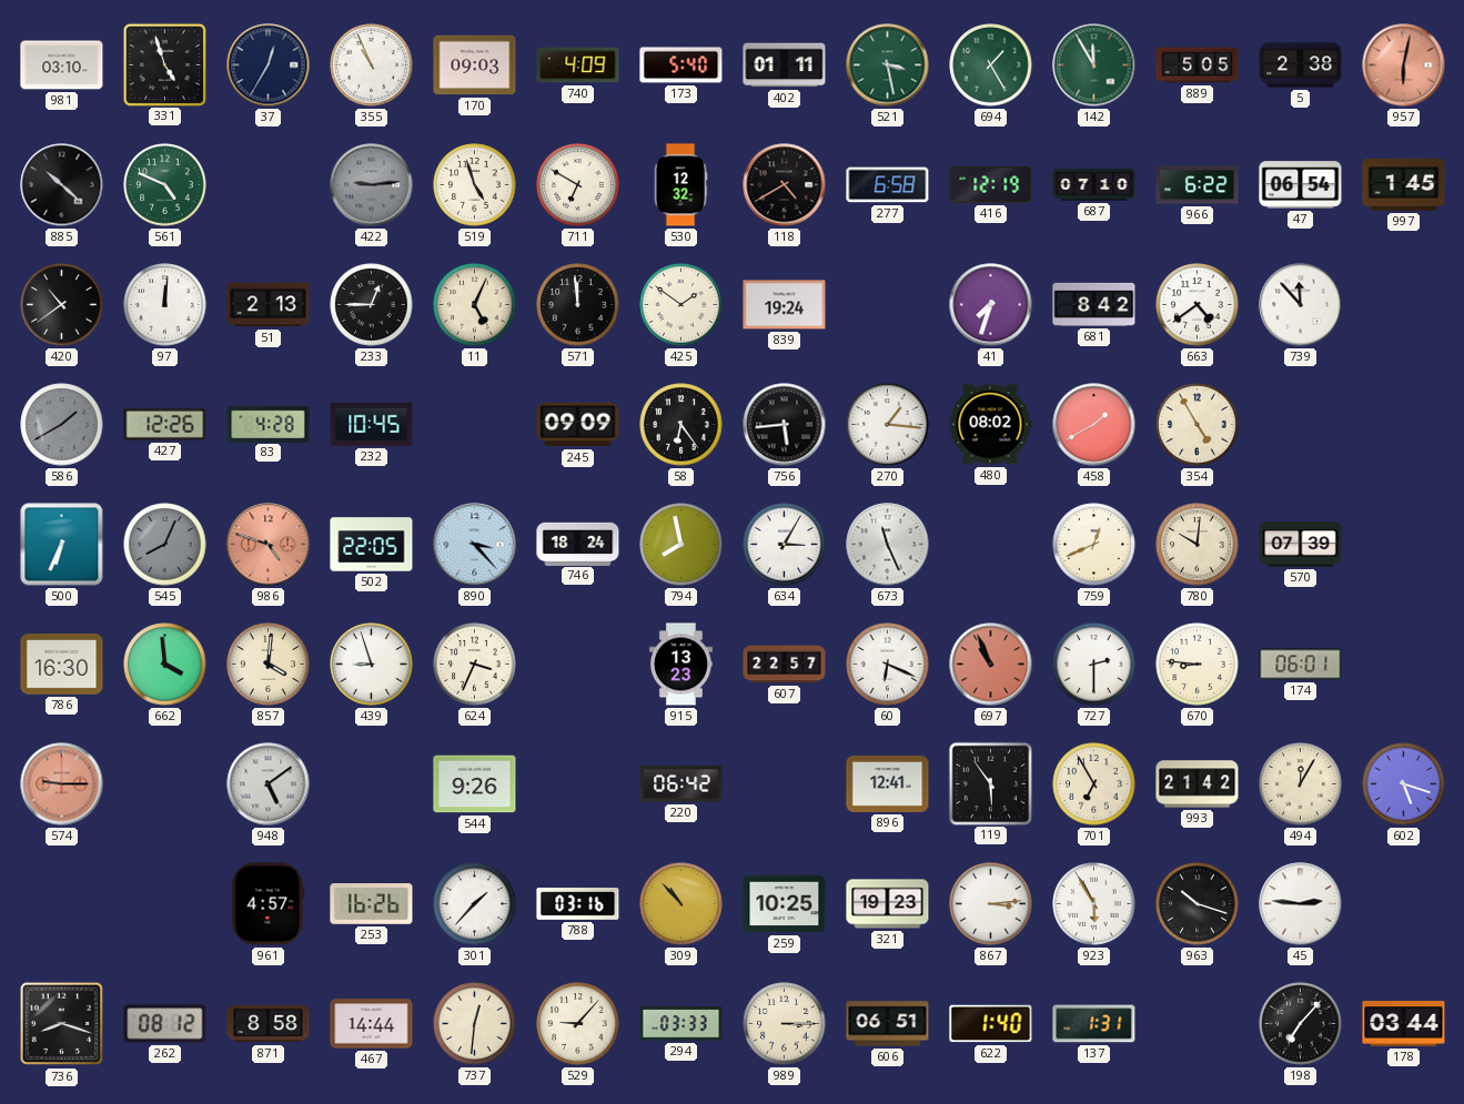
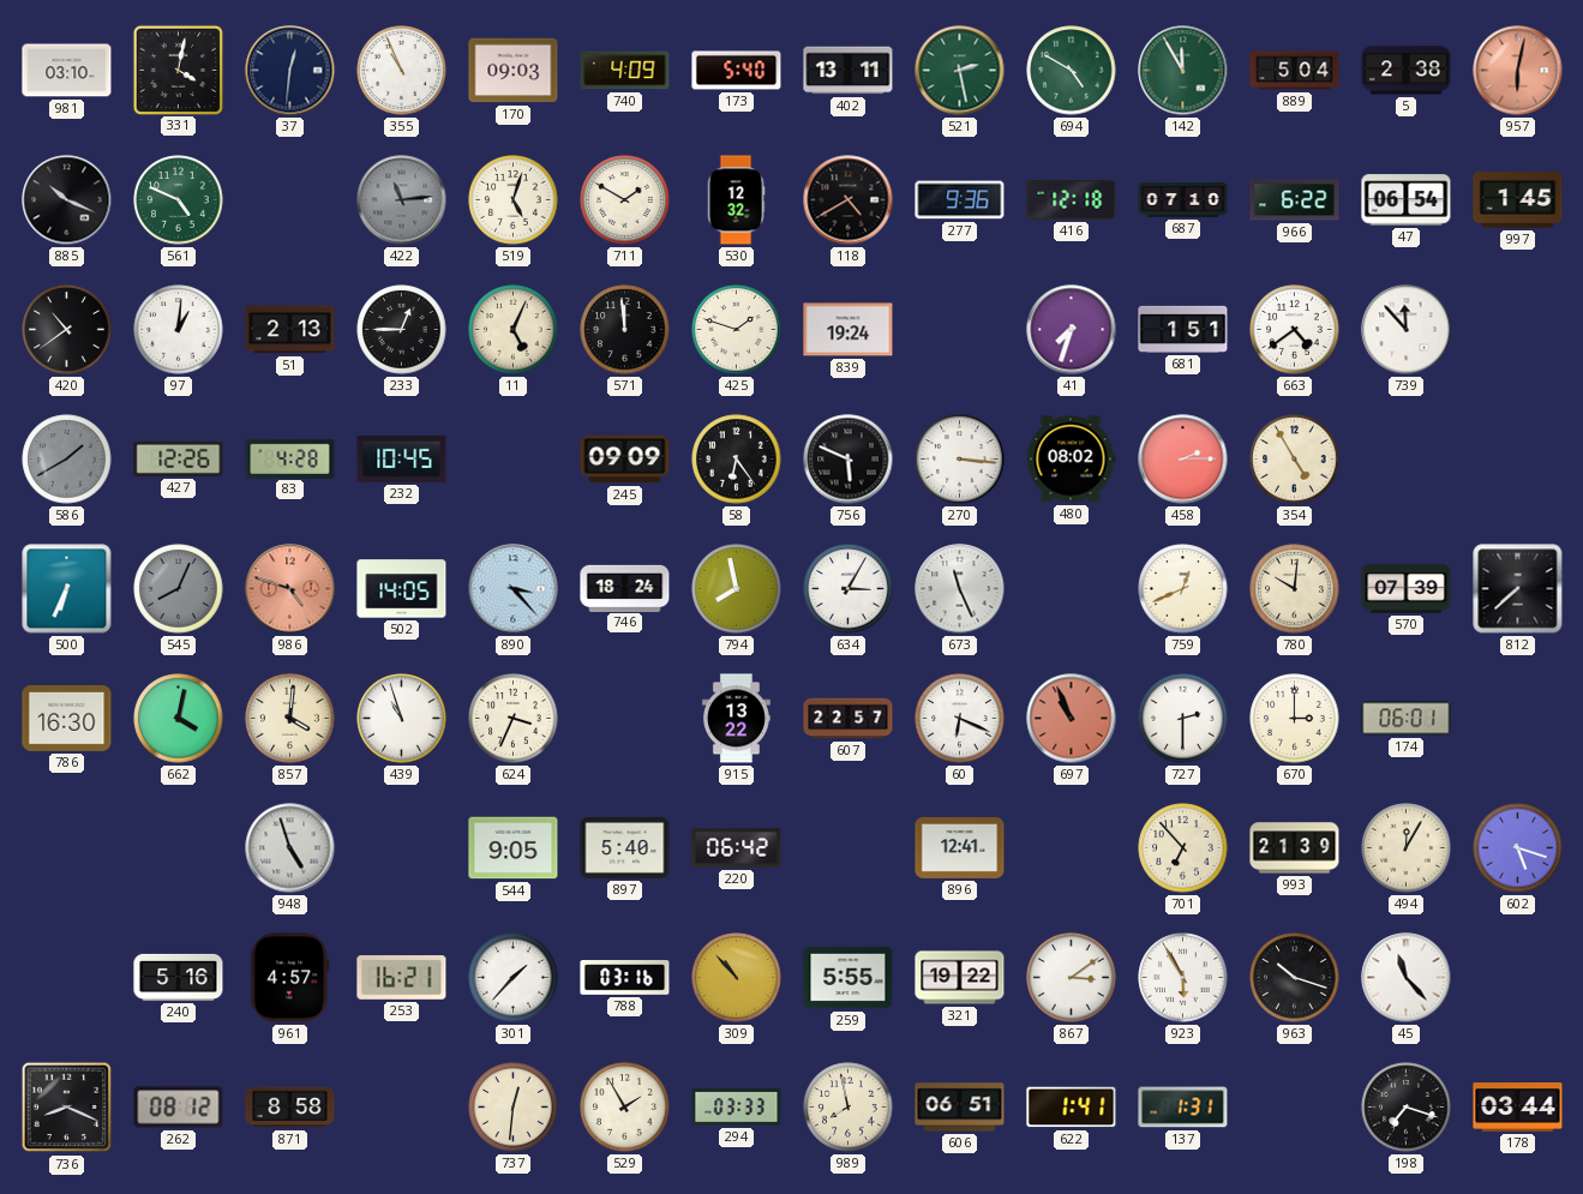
331: 4:57 -> 4:02 (178, 70)
37: 12:35 -> 12:31 (290, 71)
402: 01:11 -> 13:11 (849, 71)
521: 3:28 -> 2:28 (960, 71)
694: 1:25 -> 4:50 (1072, 71)
889: 5:05 -> 5:04 (1295, 71)
885: 10:22 -> 10:19 (67, 200)
422: 9:14 -> 11:14 (402, 200)
519: 4:57 -> 5:03 (514, 200)
711: 6:50 -> 1:50 (625, 200)
277: 6:58 -> 9:36 (960, 200)
416: 12:19 -> 12:18 (1072, 199)
97: 12:01 -> 1:01 (179, 330)
425: 1:51 -> 1:48 (737, 330)
681: 8:42 -> 1:51 (1183, 329)
756: 5:44 -> 5:49 (849, 460)
270: 1:16 -> 3:16 (960, 460)
458: 1:40 -> 2:15 (1183, 460)
502: 22:05 -> 14:05 (402, 589)
812: none -> 7:38 (1518, 589)
662: 3:59 -> 4:02 (179, 719)
439: 8:57 -> 10:57 (402, 719)
915: 13:23 -> 13:22 (736, 719)
670: 8:46 -> 3:00 (1295, 719)
574: 9:15 -> none (62, 784)
948: 5:09 -> 4:57 (290, 848)
544: 9:26 -> 9:05 (514, 848)
897: none -> 5:40 (625, 848)
119: 5:54 -> none (990, 783)
701: 6:55 -> 6:53 (1183, 848)
993: 21:42 -> 21:39 (1295, 848)
240: none -> 5:16 (179, 977)
253: 16:26 -> 16:21 (402, 978)
259: 10:25 -> 5:55 (849, 978)
321: 19:23 -> 19:22 (960, 978)
867: 3:14 -> 3:09 (1072, 978)
45: 2:46 -> 11:23 (1407, 978)
736: 8:18 -> 8:19 (67, 1108)
467: 14:44 -> none (372, 1024)
529: 9:07 -> 1:55 (625, 1108)
989: 3:15 -> 7:58 (849, 1108)
622: 1:40 -> 1:41 (1072, 1108)
198: 7:07 -> 7:18 (1407, 1108)
